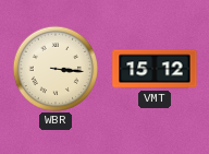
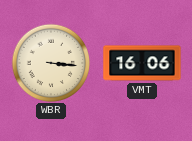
VMT: 15:12 -> 16:06 (142, 63)
